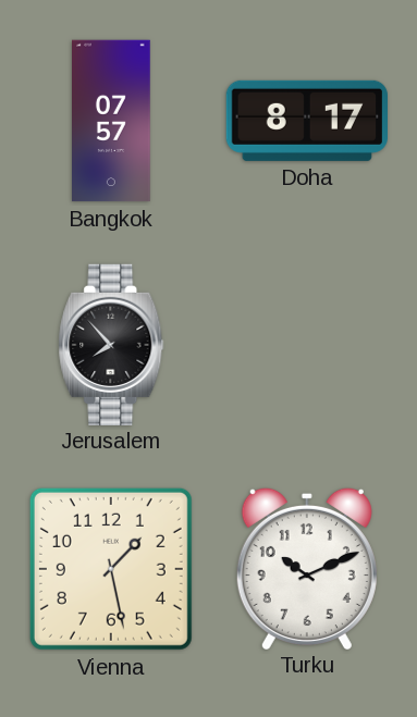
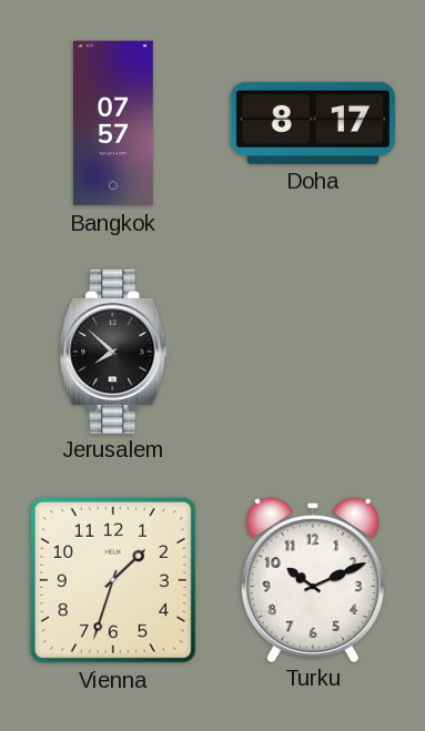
Jerusalem: 7:53 -> 7:52 (113, 351)
Vienna: 1:28 -> 1:33 (113, 580)
